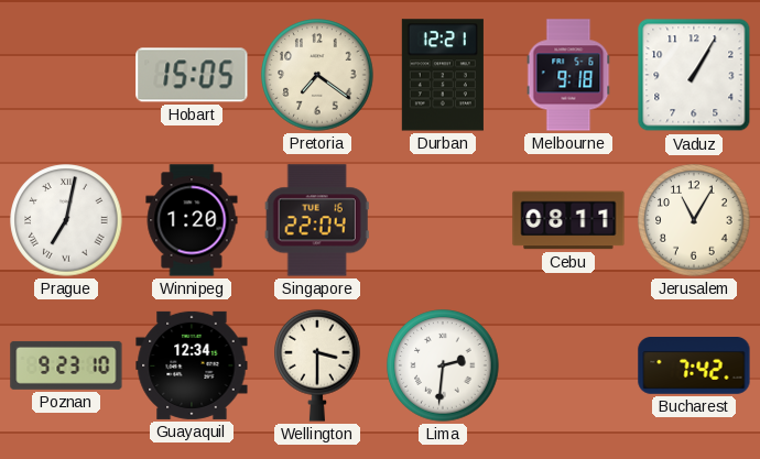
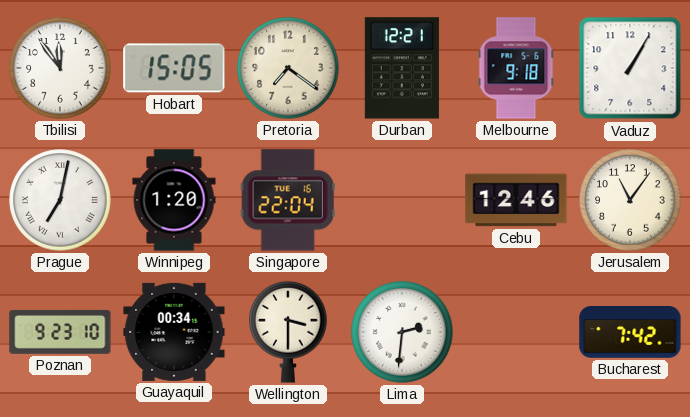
Tbilisi: none -> 11:54 (60, 68)
Cebu: 08:11 -> 12:46 (516, 200)
Jerusalem: 11:05 -> 11:06 (630, 200)
Guayaquil: 12:34 -> 00:34 (174, 332)
